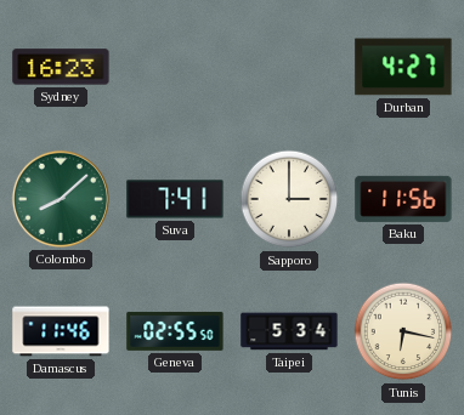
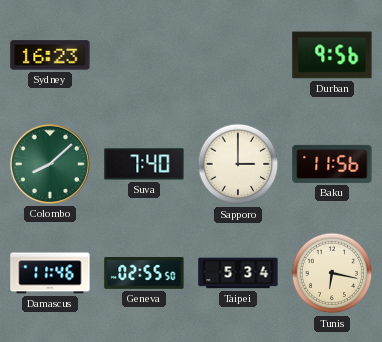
Durban: 4:27 -> 9:56 (332, 55)
Suva: 7:41 -> 7:40 (144, 164)
